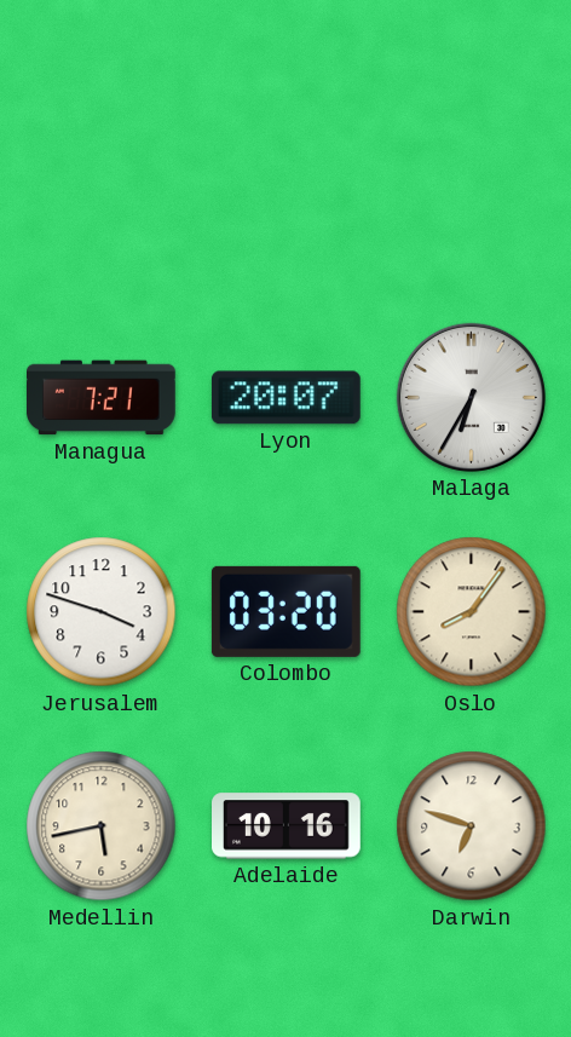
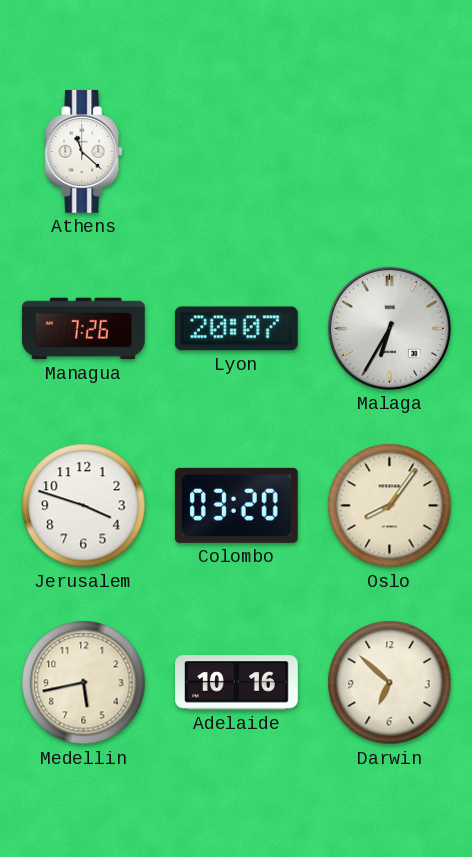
Athens: none -> 11:22 (84, 152)
Managua: 7:21 -> 7:26 (84, 329)
Darwin: 6:48 -> 6:52 (390, 683)
